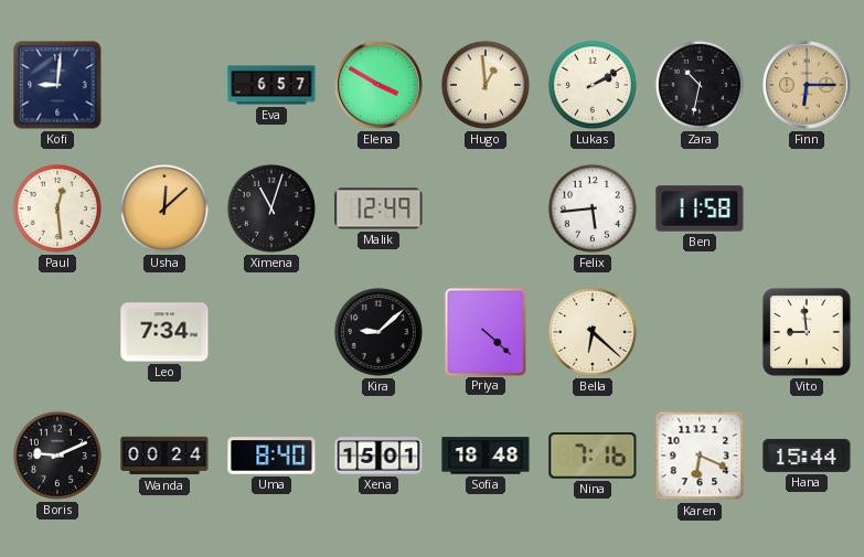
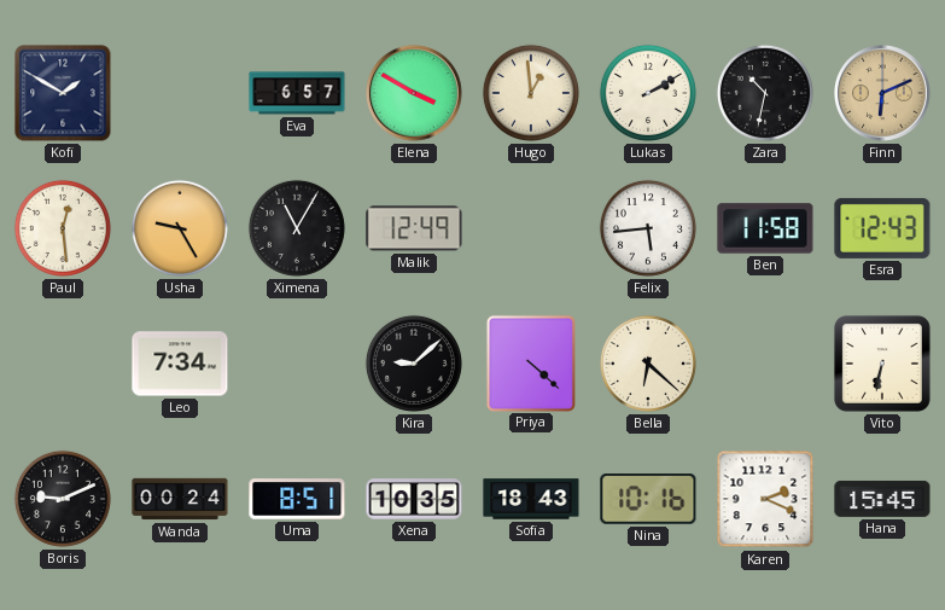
Kofi: 9:01 -> 1:50 (63, 93)
Finn: 6:15 -> 6:11 (883, 94)
Usha: 12:08 -> 9:25 (180, 228)
Ximena: 11:03 -> 11:05 (297, 228)
Esra: none -> 12:43 (882, 228)
Vito: 8:59 -> 6:32 (882, 364)
Uma: 8:40 -> 8:51 (297, 499)
Xena: 15:01 -> 10:35 (414, 499)
Sofia: 18:48 -> 18:43 (531, 499)
Nina: 7:16 -> 10:16 (648, 499)
Karen: 6:19 -> 2:19 (765, 499)
Hana: 15:44 -> 15:45 (882, 499)
